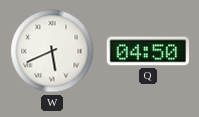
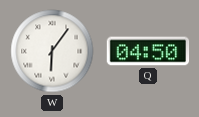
W: 5:41 -> 6:06 (52, 51)
